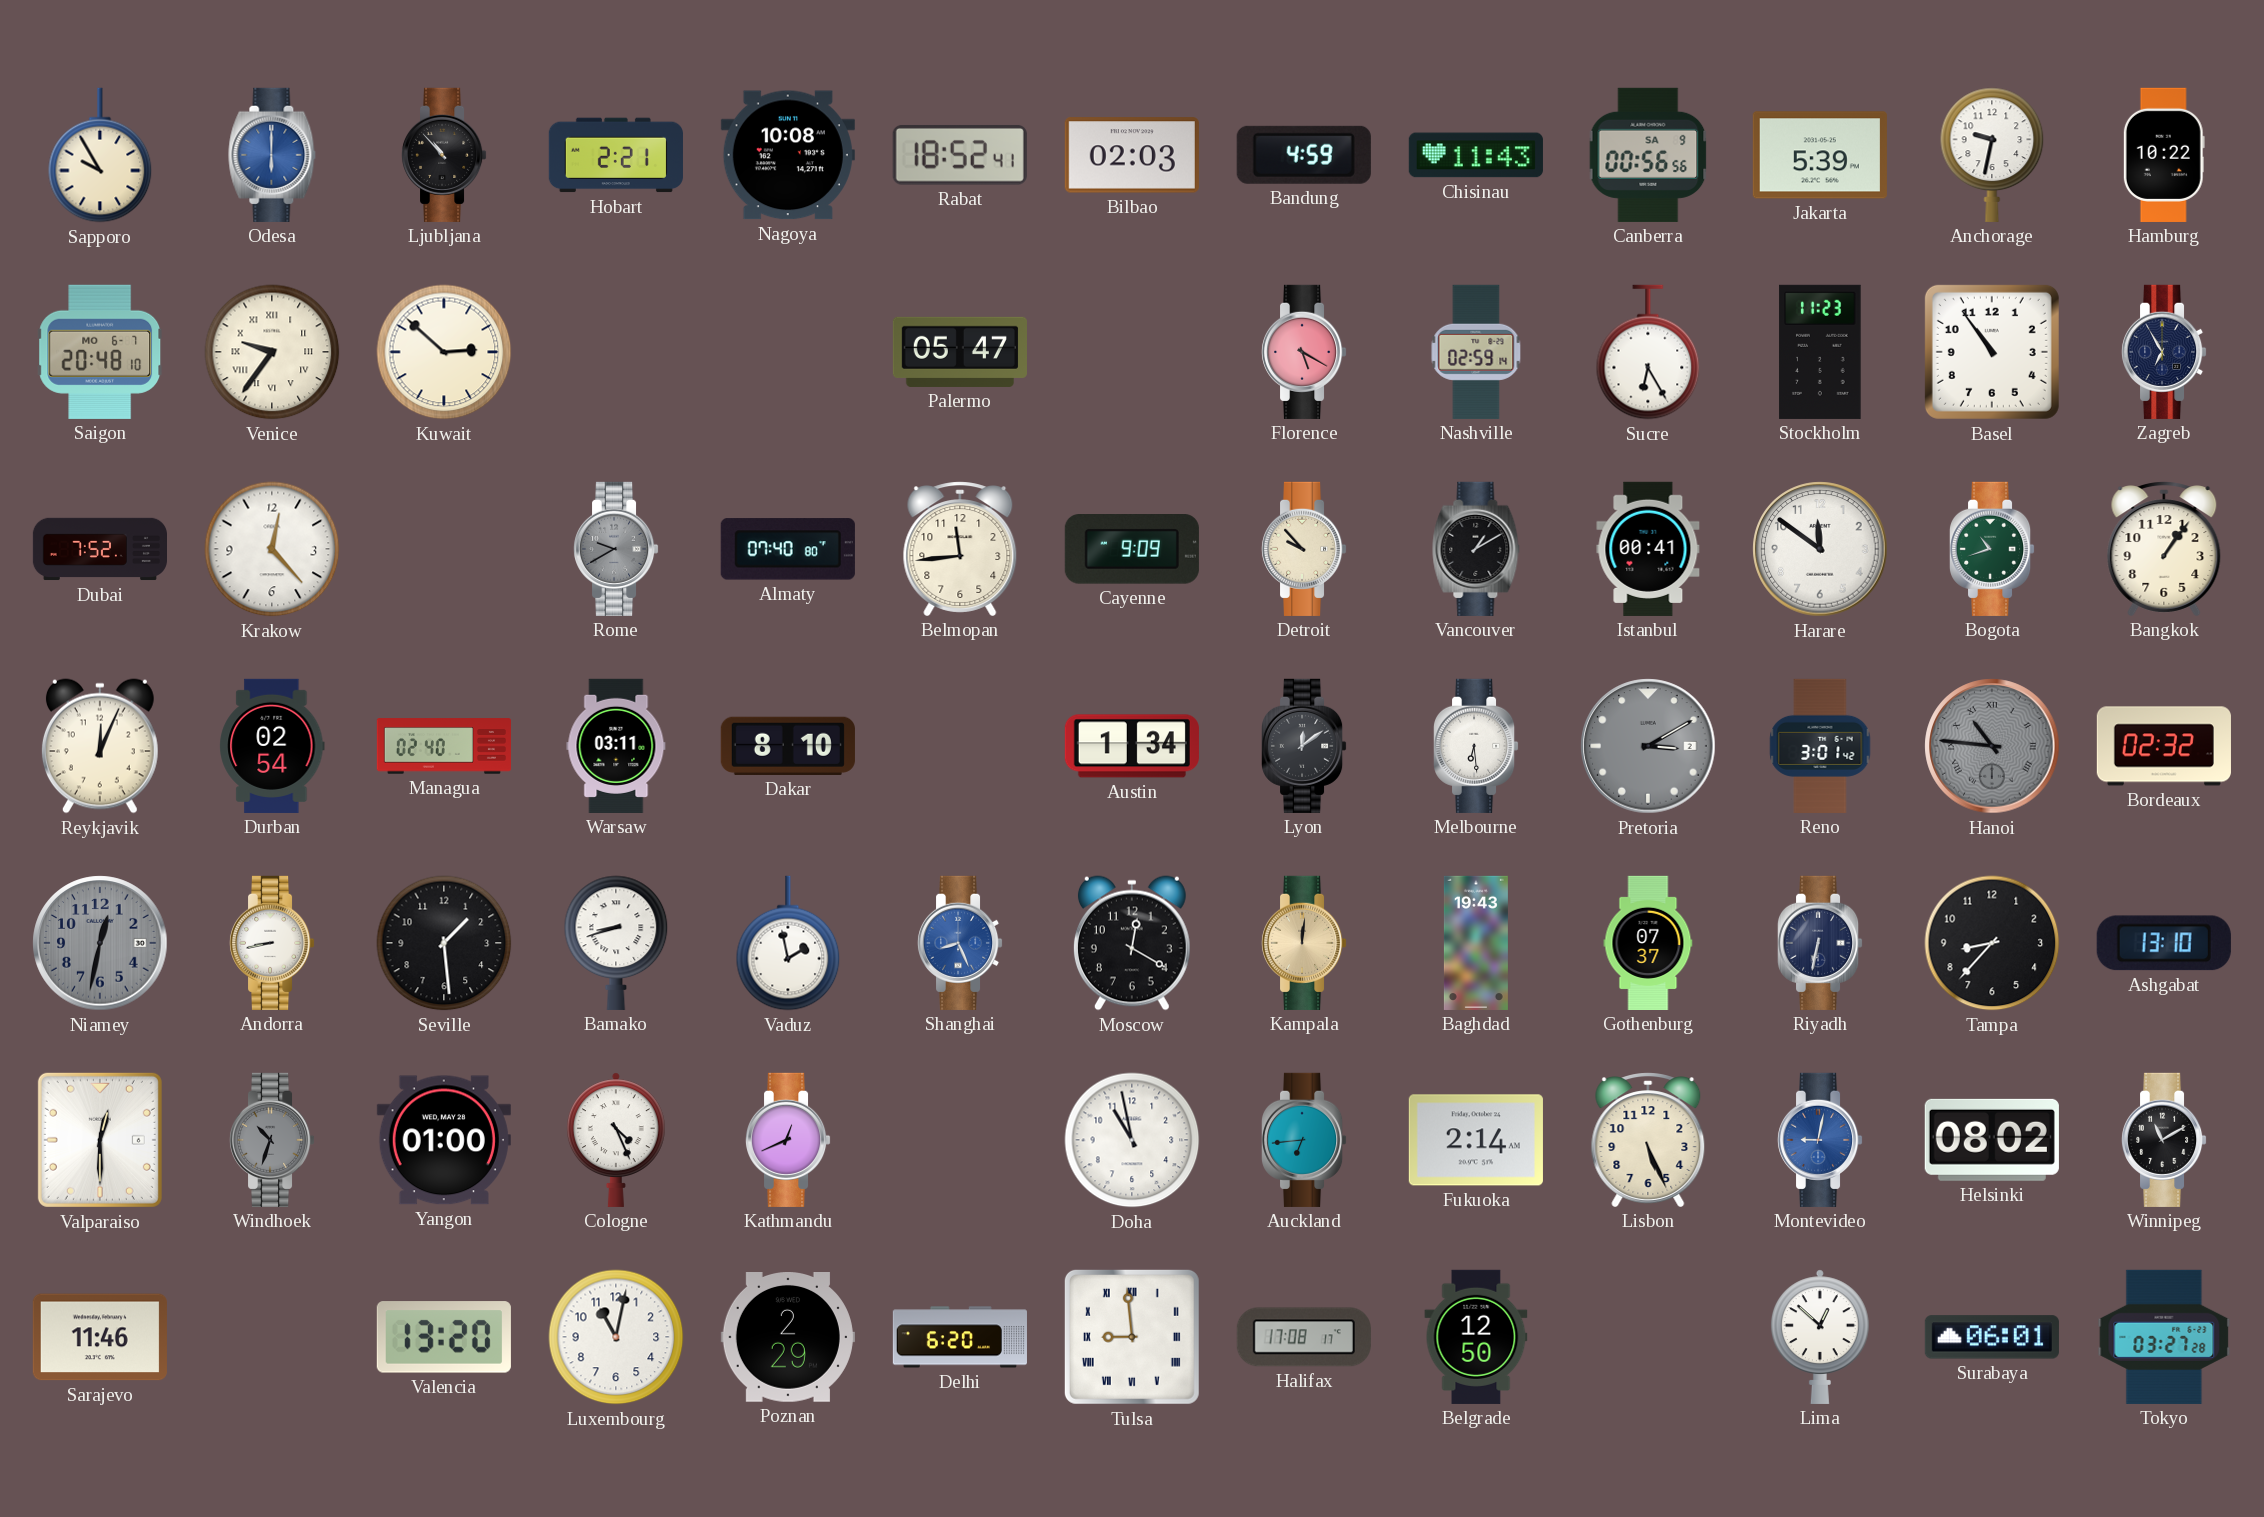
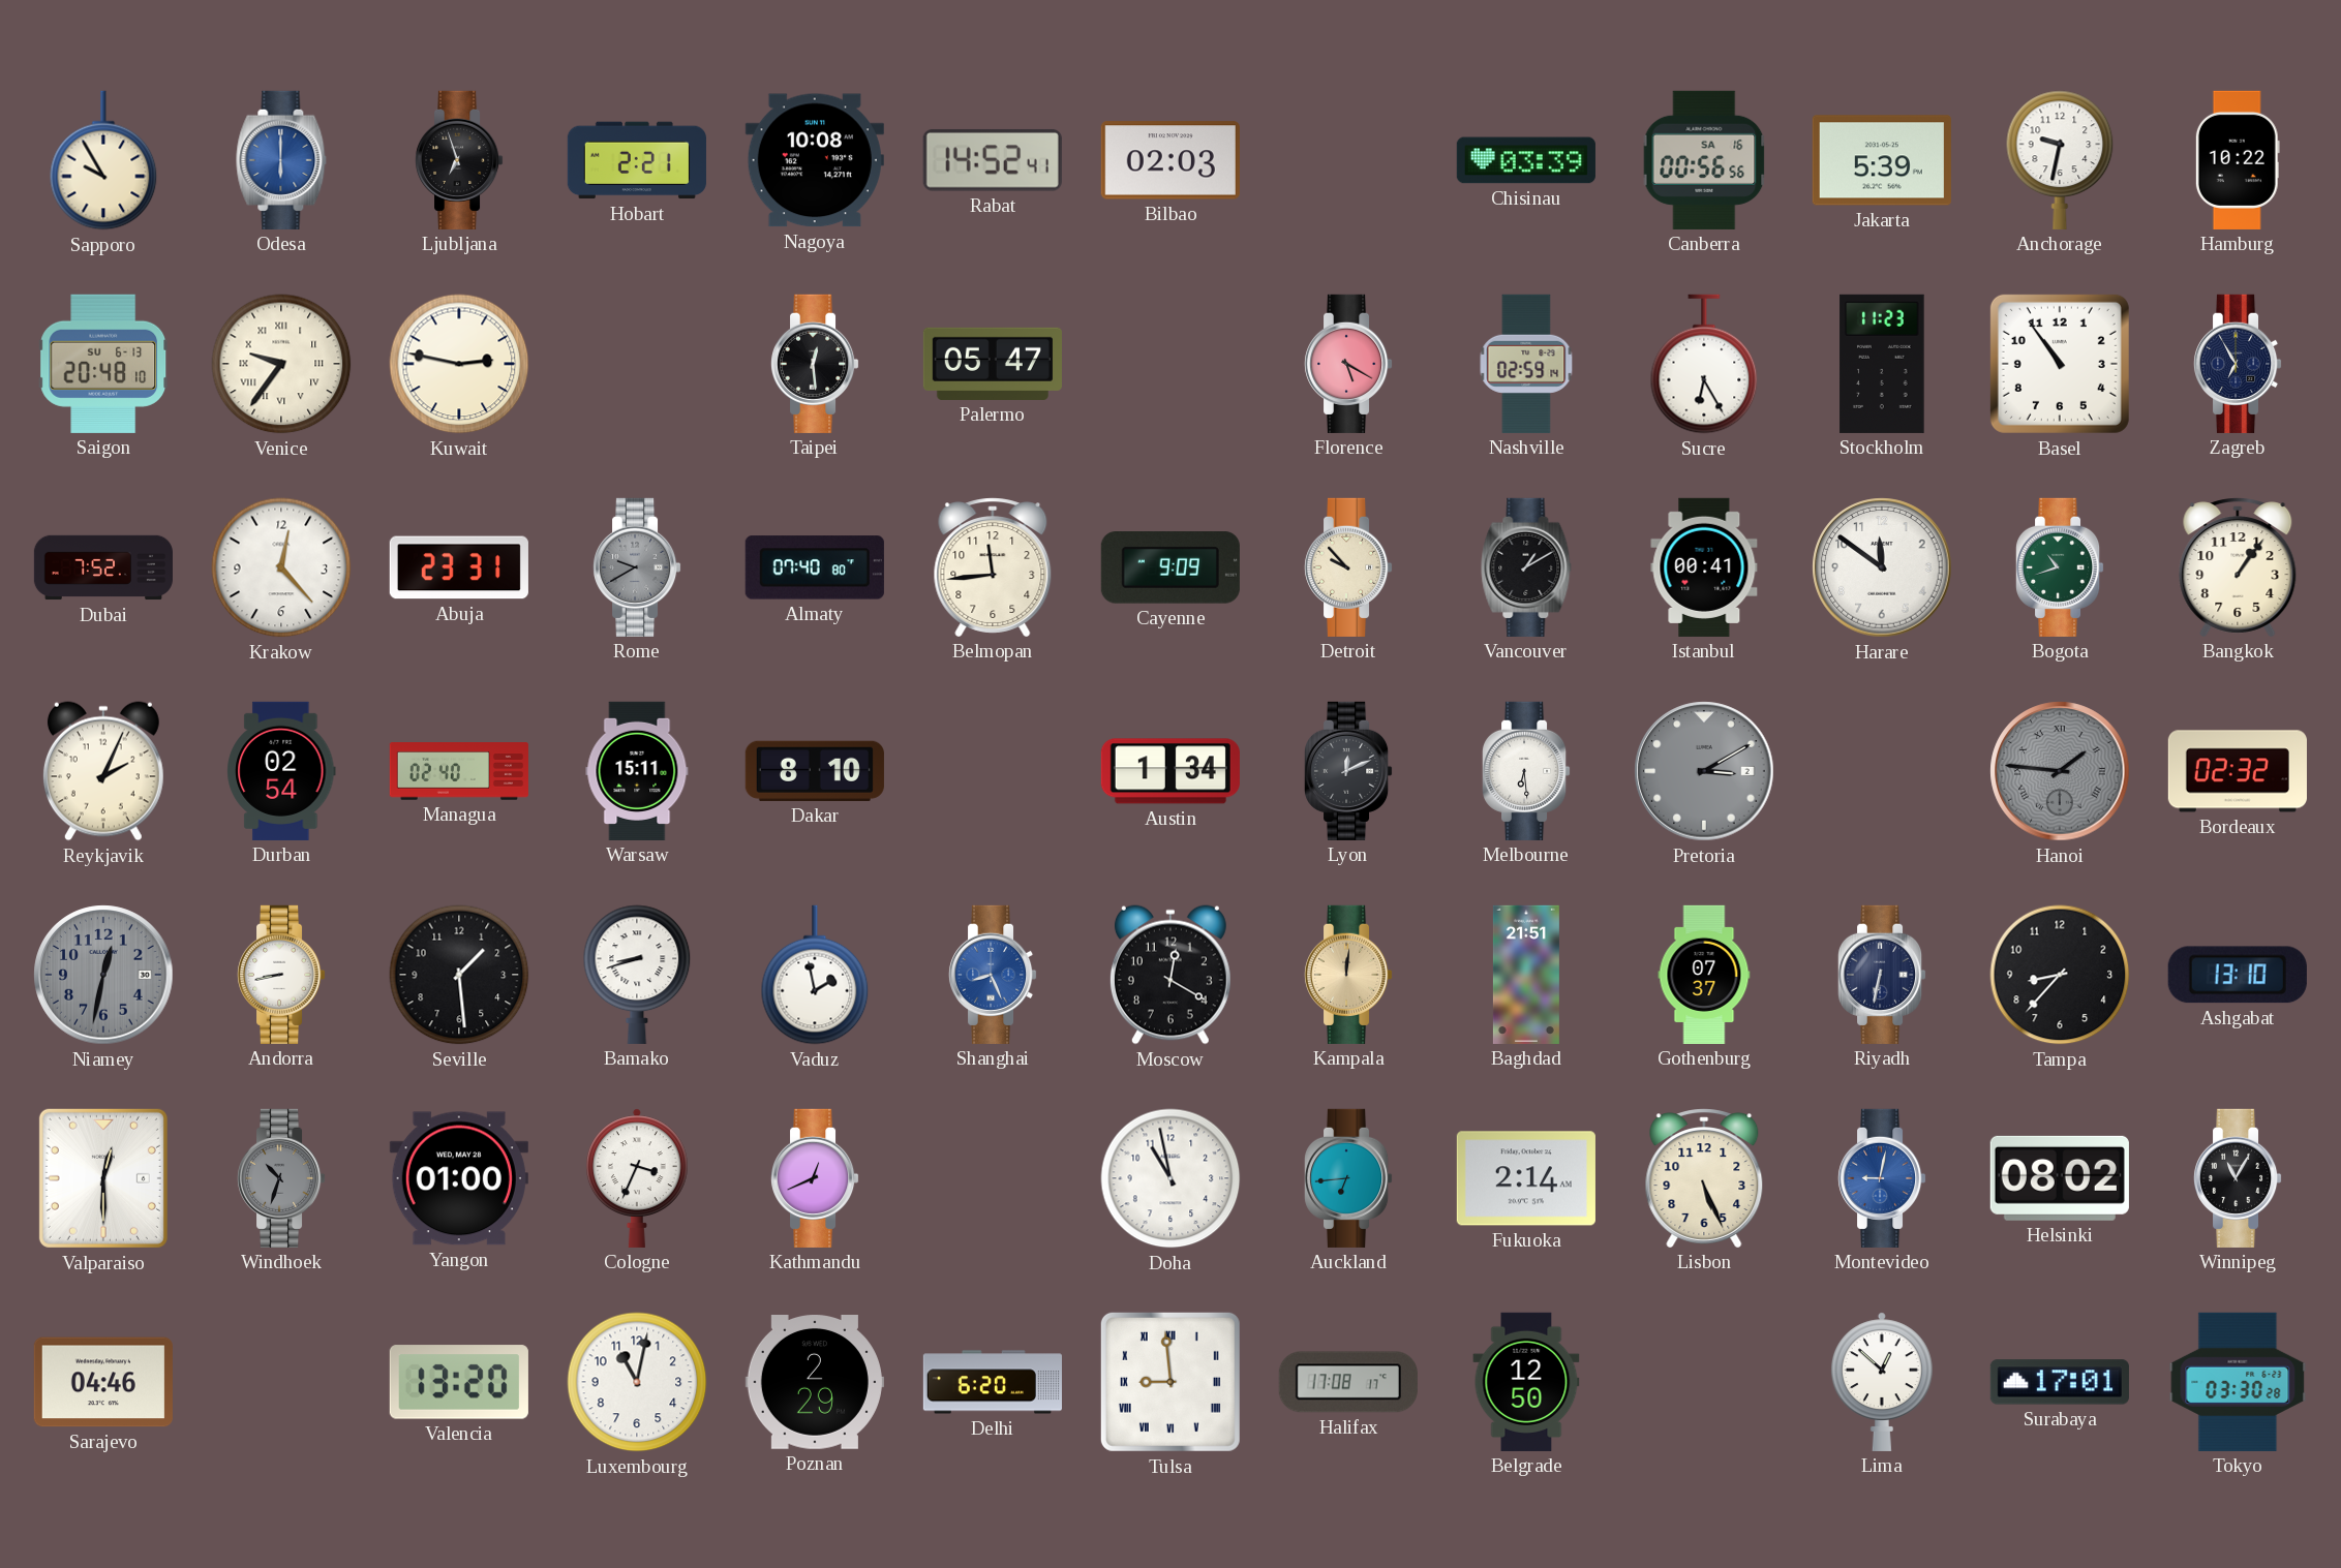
Ljubljana: 10:53 -> 6:57 (459, 160)
Rabat: 18:52 -> 14:52 (993, 160)
Bandung: 4:59 -> none (1304, 155)
Chisinau: 11:43 -> 03:39 (1526, 160)
Canberra date: SA 9 -> SA 16 (1704, 160)
Saigon date: MO 6-7 -> SU 6-13 (103, 364)
Kuwait: 2:52 -> 2:47 (459, 364)
Taipei: none -> 12:29 (815, 364)
Abuja: none -> 23:31 (459, 567)
Reykjavik: 12:04 -> 2:04 (103, 771)
Warsaw: 03:11 -> 15:11 (637, 771)
Lyon: 12:09 -> 12:11 (1348, 771)
Reno: 3:01 -> none (1820, 746)
Hanoi: 10:46 -> 1:46 (2060, 771)
Baghdad: 19:43 -> 21:51 (1526, 975)
Cologne: 4:26 -> 3:34 (637, 1178)
Winnipeg: 11:10 -> 11:05 (2238, 1178)
Sarajevo: 11:46 -> 04:46 (103, 1382)
Surabaya: 06:01 -> 17:01 (2060, 1382)
Tokyo: 03:27 -> 03:30 (2238, 1382)
